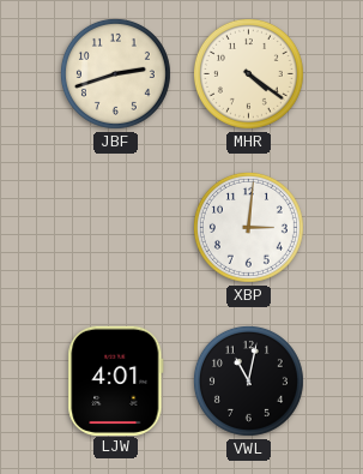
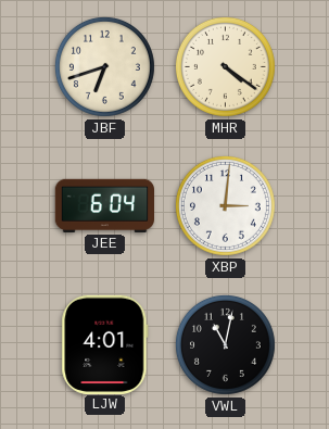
JBF: 2:42 -> 6:42 (104, 66)
JEE: none -> 6:04 (104, 205)
